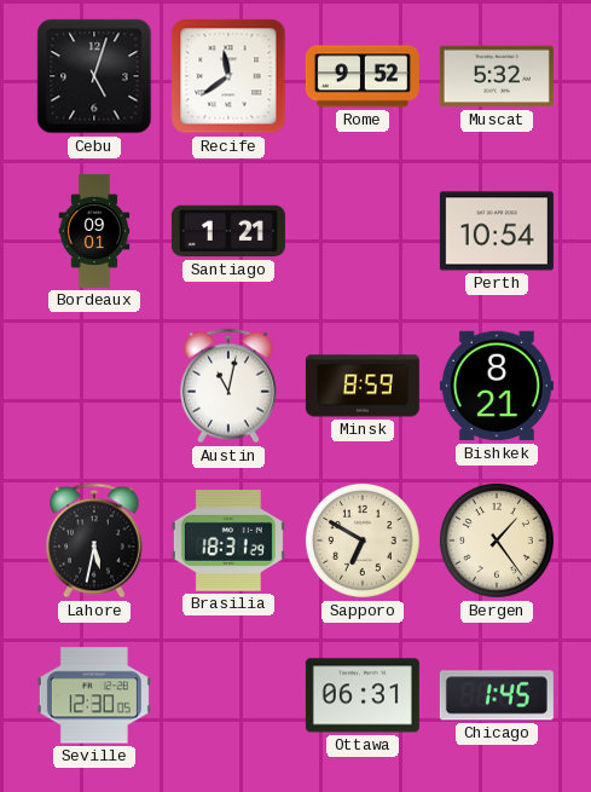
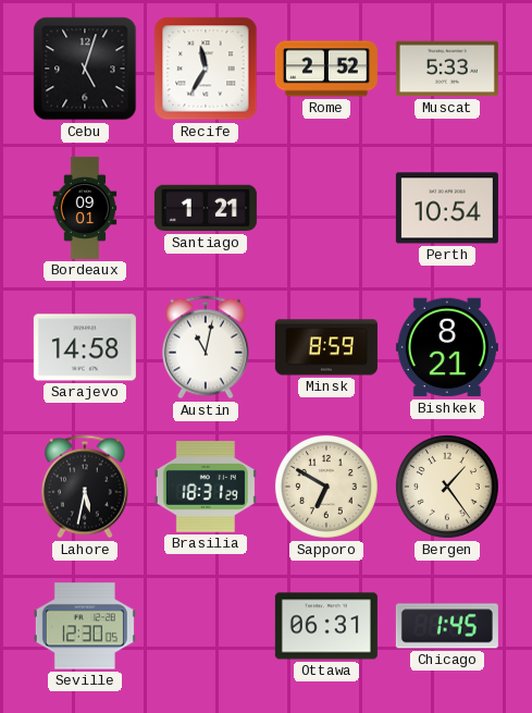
Recife: 11:39 -> 11:35 (206, 69)
Rome: 9:52 -> 2:52 (326, 69)
Muscat: 5:32 -> 5:33 (447, 69)
Sarajevo: none -> 14:58 (85, 347)
